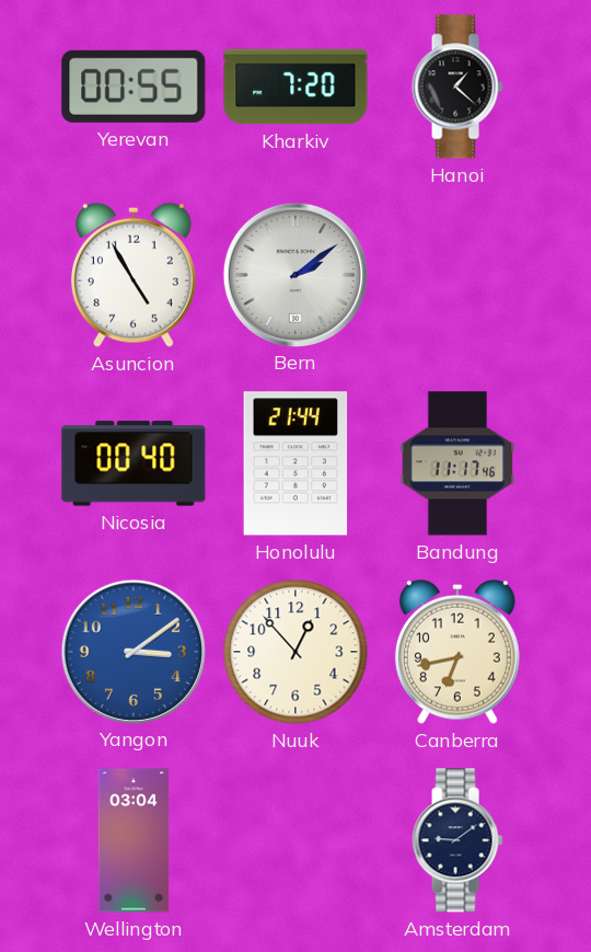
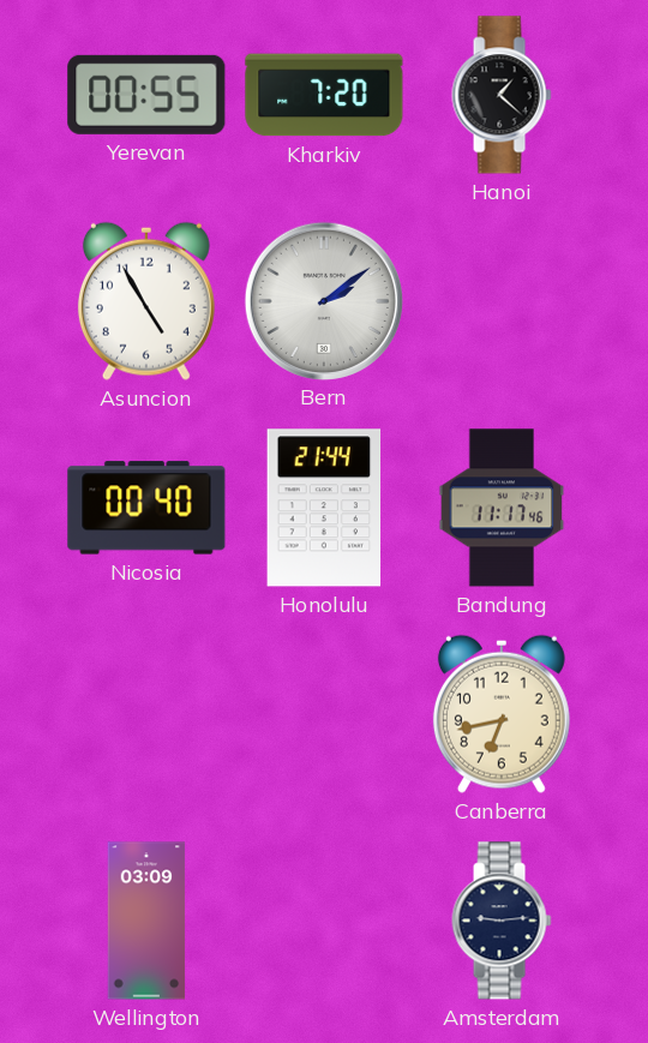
Yangon: 3:09 -> none (132, 651)
Nuuk: 12:53 -> none (296, 652)
Wellington: 03:04 -> 03:09 (146, 921)
Amsterdam: 9:09 -> 9:14 (502, 921)
